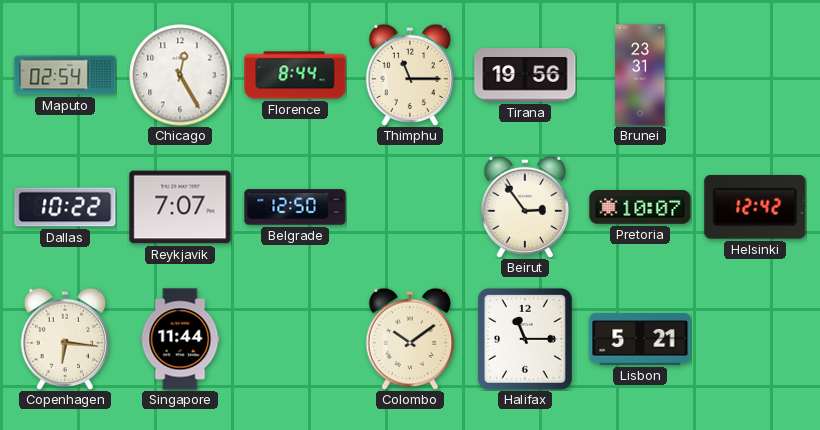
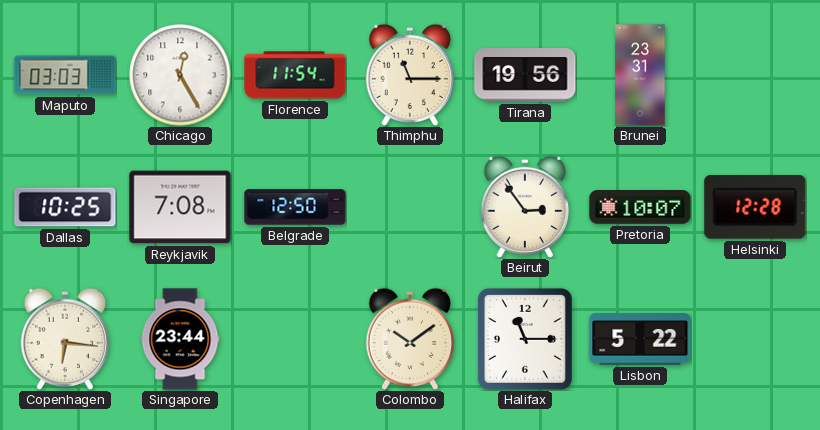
Maputo: 02:54 -> 03:03 (65, 75)
Florence: 8:44 -> 11:54 (295, 75)
Dallas: 10:22 -> 10:25 (65, 207)
Reykjavik: 7:07 -> 7:08 (180, 207)
Helsinki: 12:42 -> 12:28 (755, 207)
Singapore: 11:44 -> 23:44 (180, 339)
Lisbon: 5:21 -> 5:22 (640, 339)
